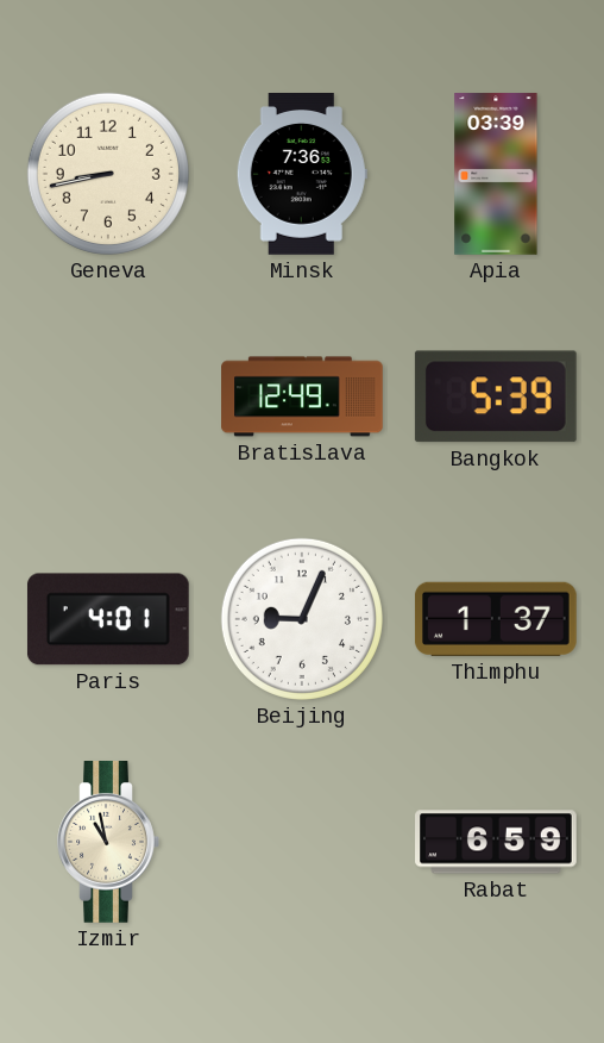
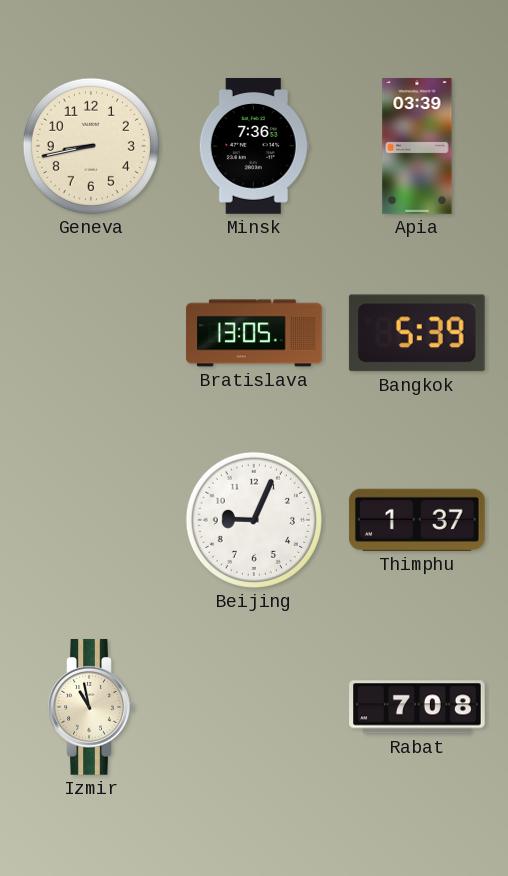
Bratislava: 12:49 -> 13:05 (254, 333)
Paris: 4:01 -> none (108, 619)
Rabat: 6:59 -> 7:08 (417, 707)
